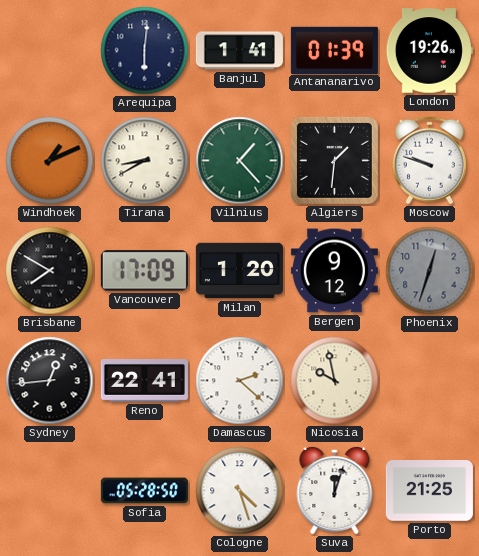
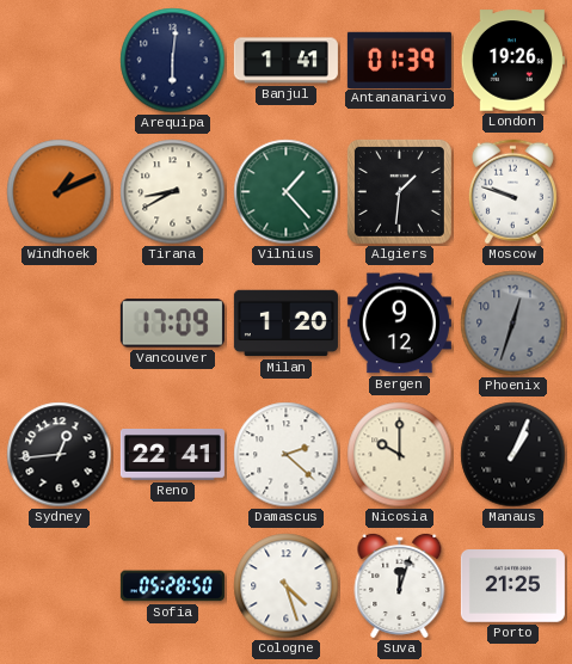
Brisbane: 7:50 -> none (50, 271)
Nicosia: 9:58 -> 10:00 (400, 455)
Manaus: none -> 1:04 (513, 455)
